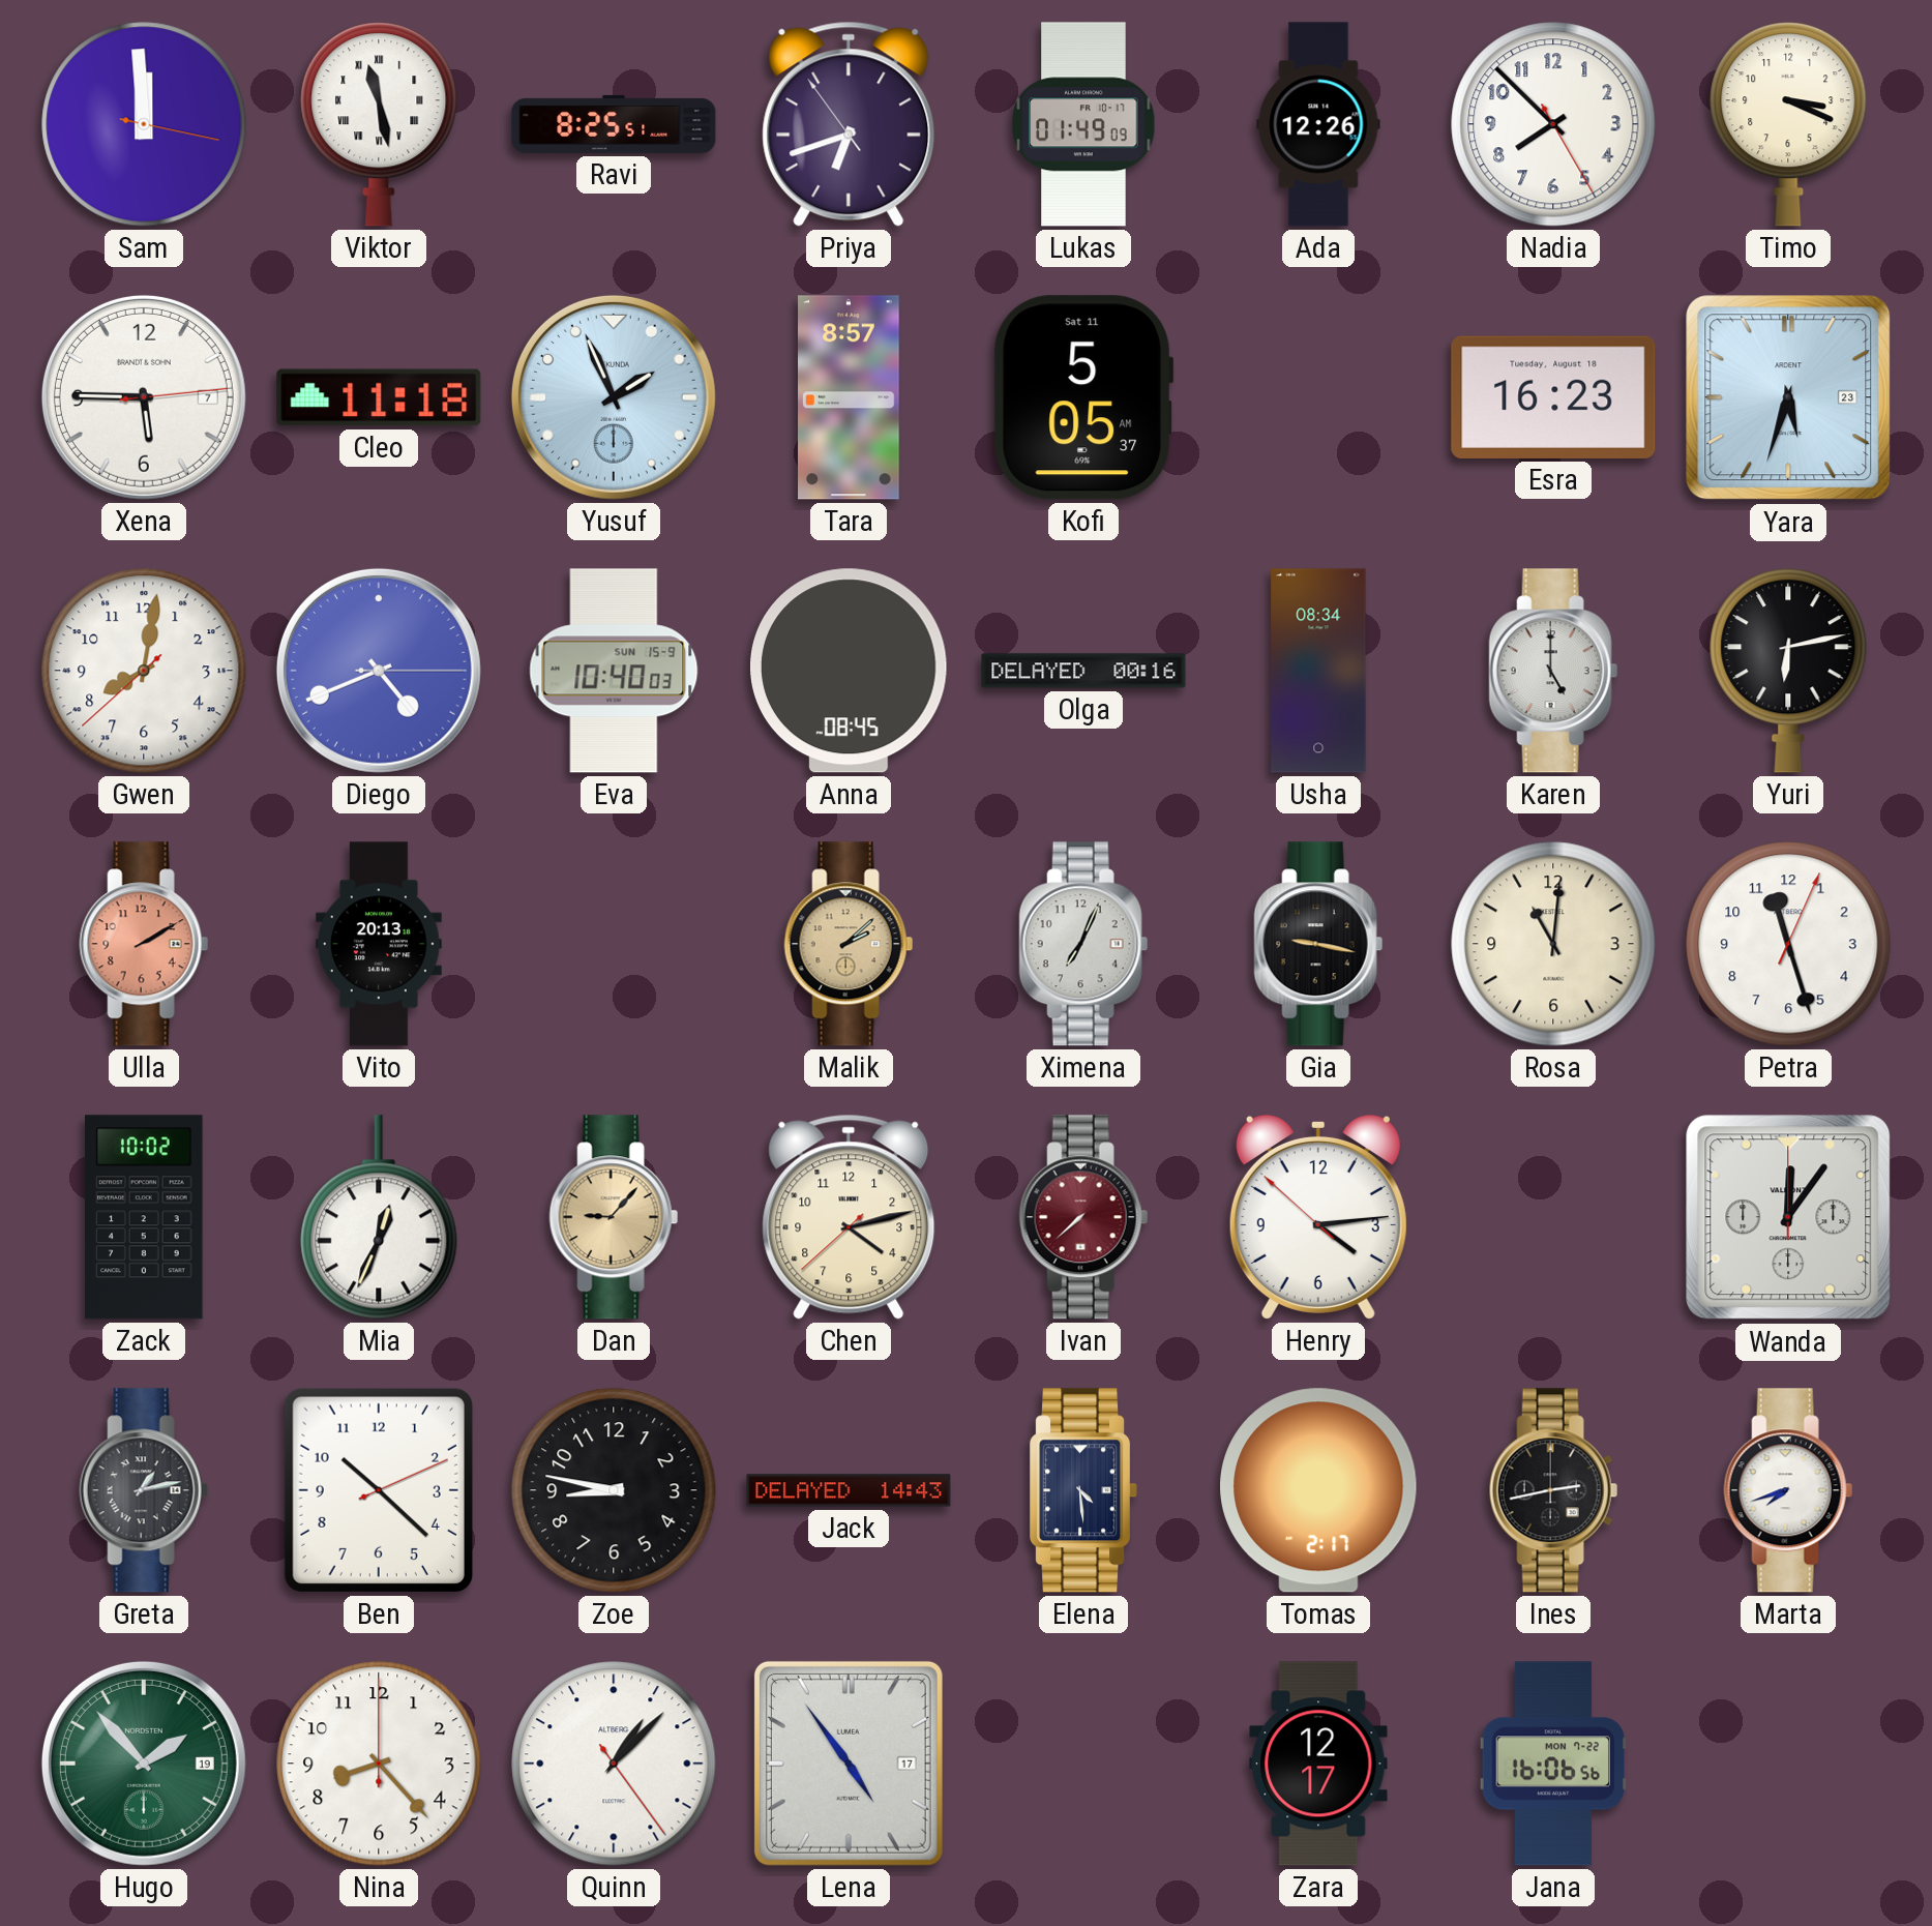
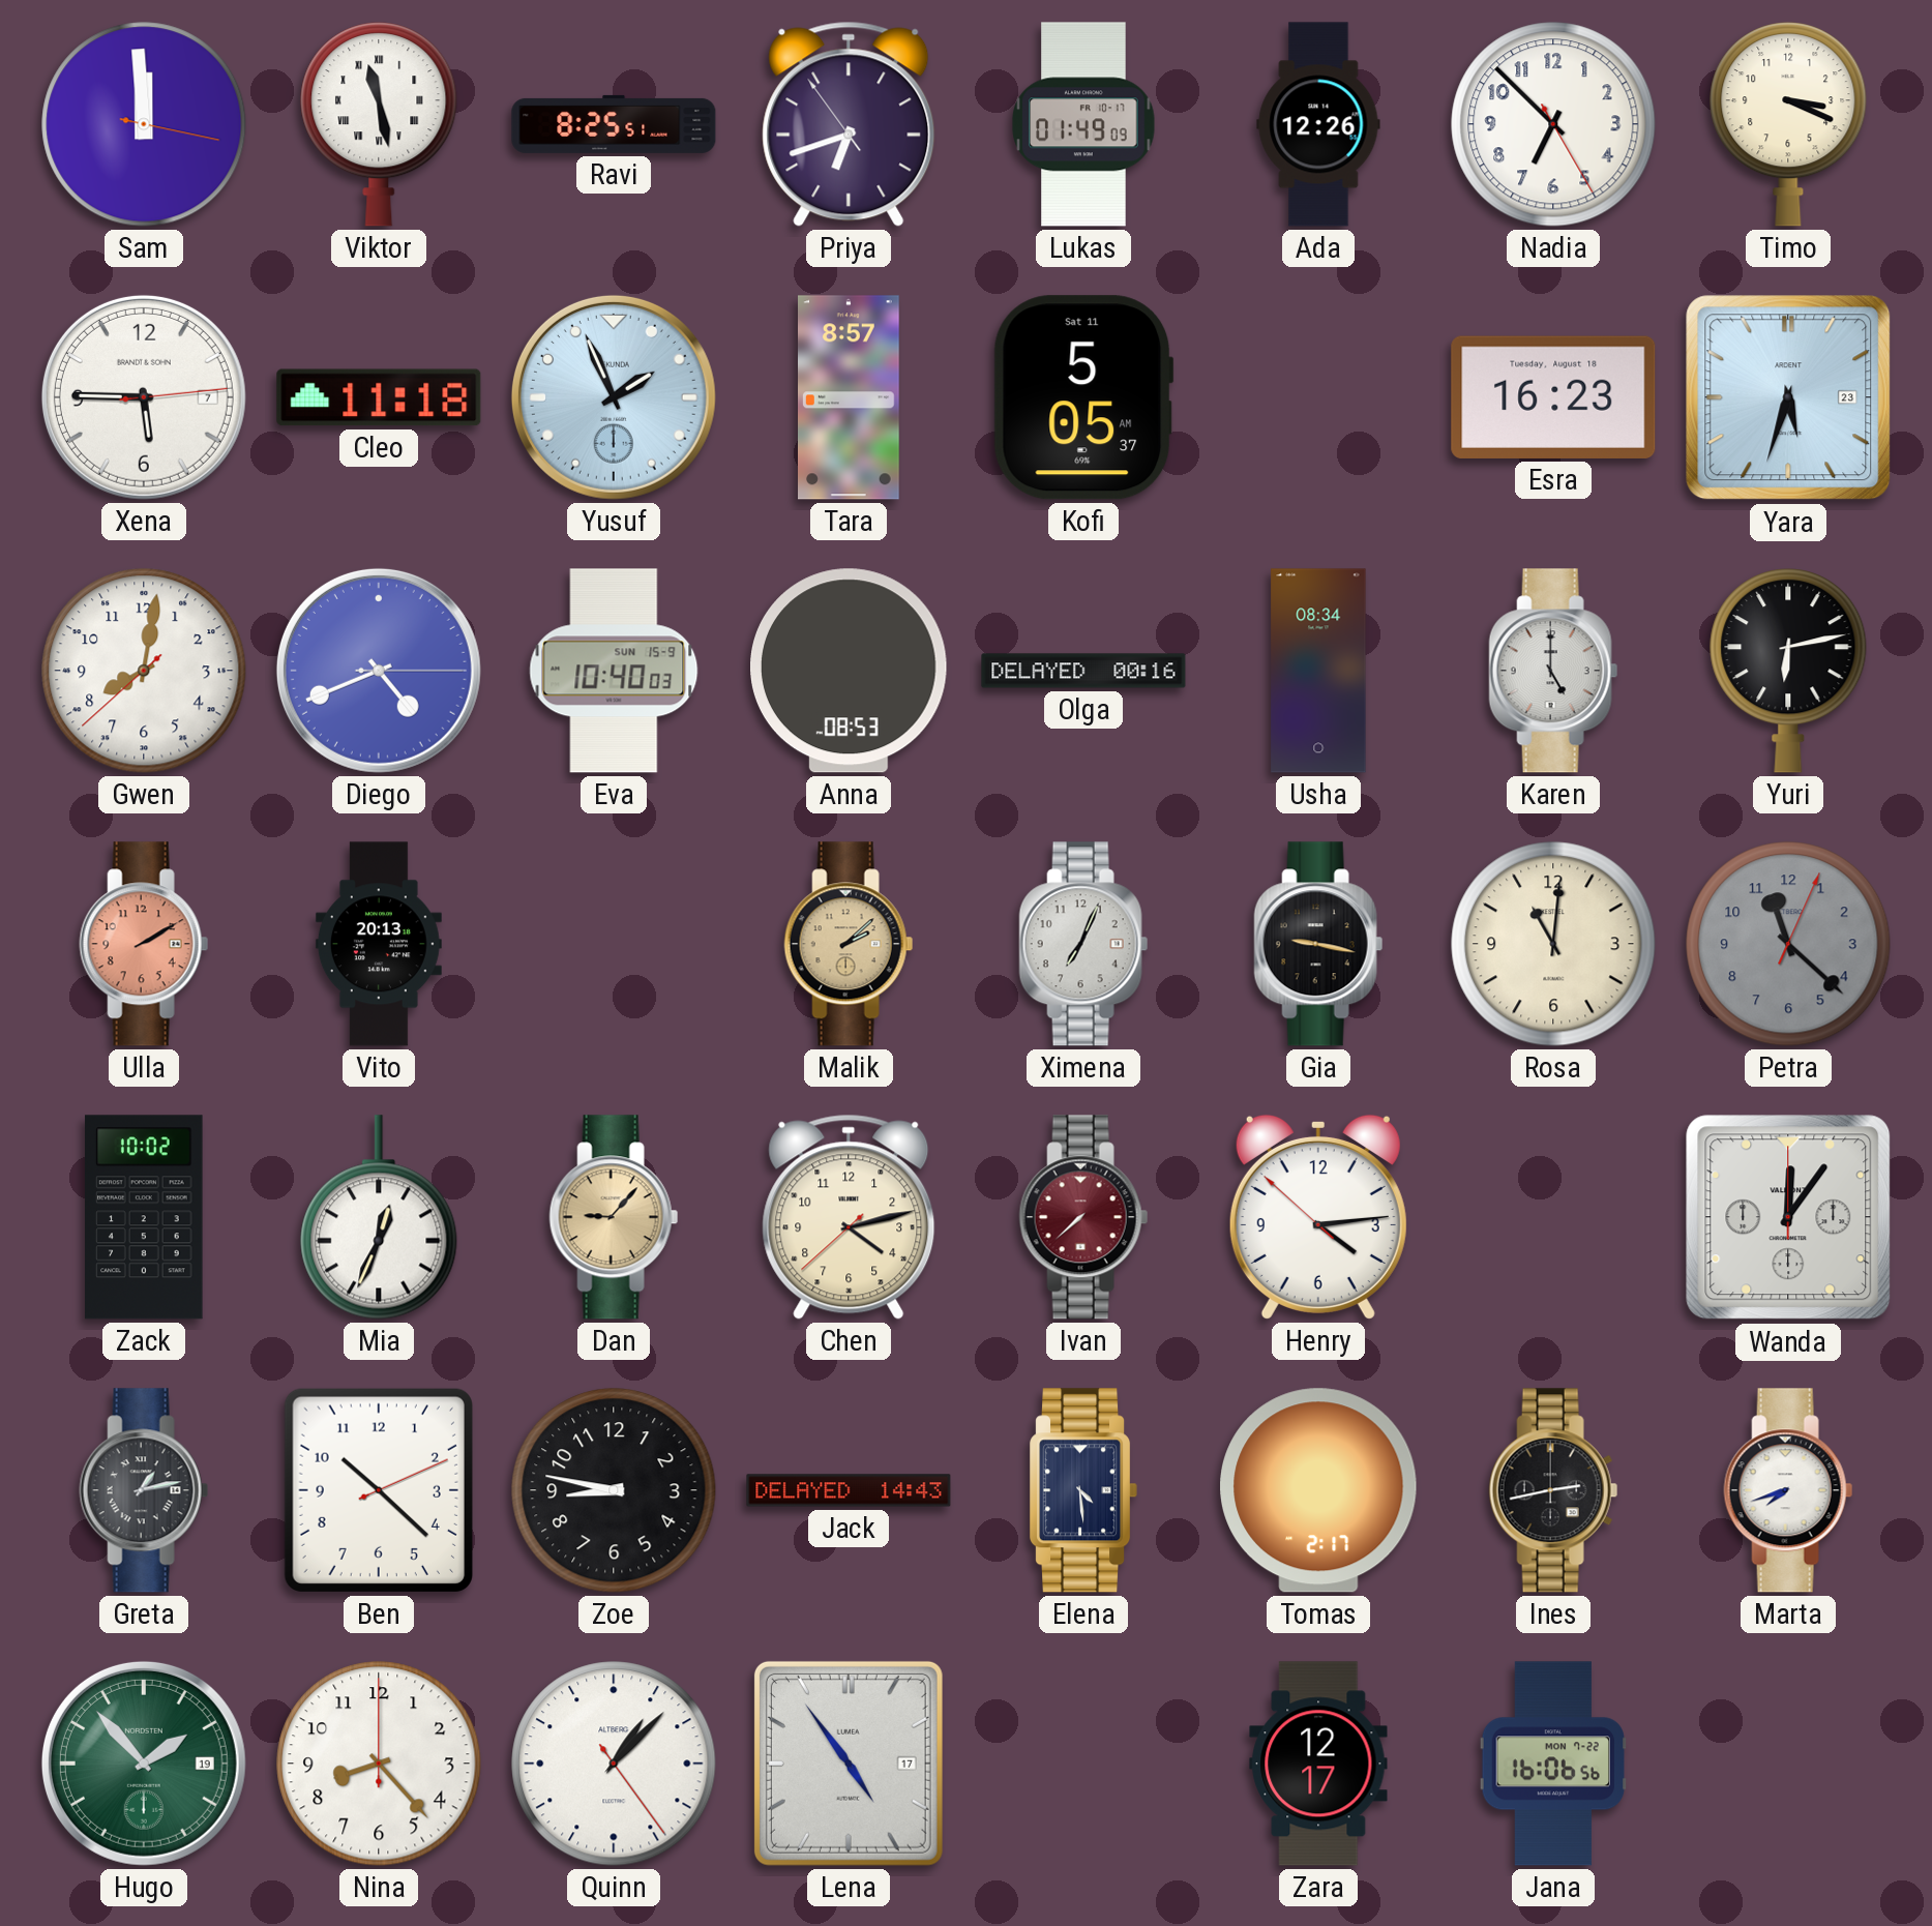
Nadia: 7:52 -> 6:52 (1553, 124)
Anna: 08:45 -> 08:53 (850, 671)
Petra: 11:27 -> 11:22 (1788, 944)
Petra dial: white -> grey (1788, 944)
